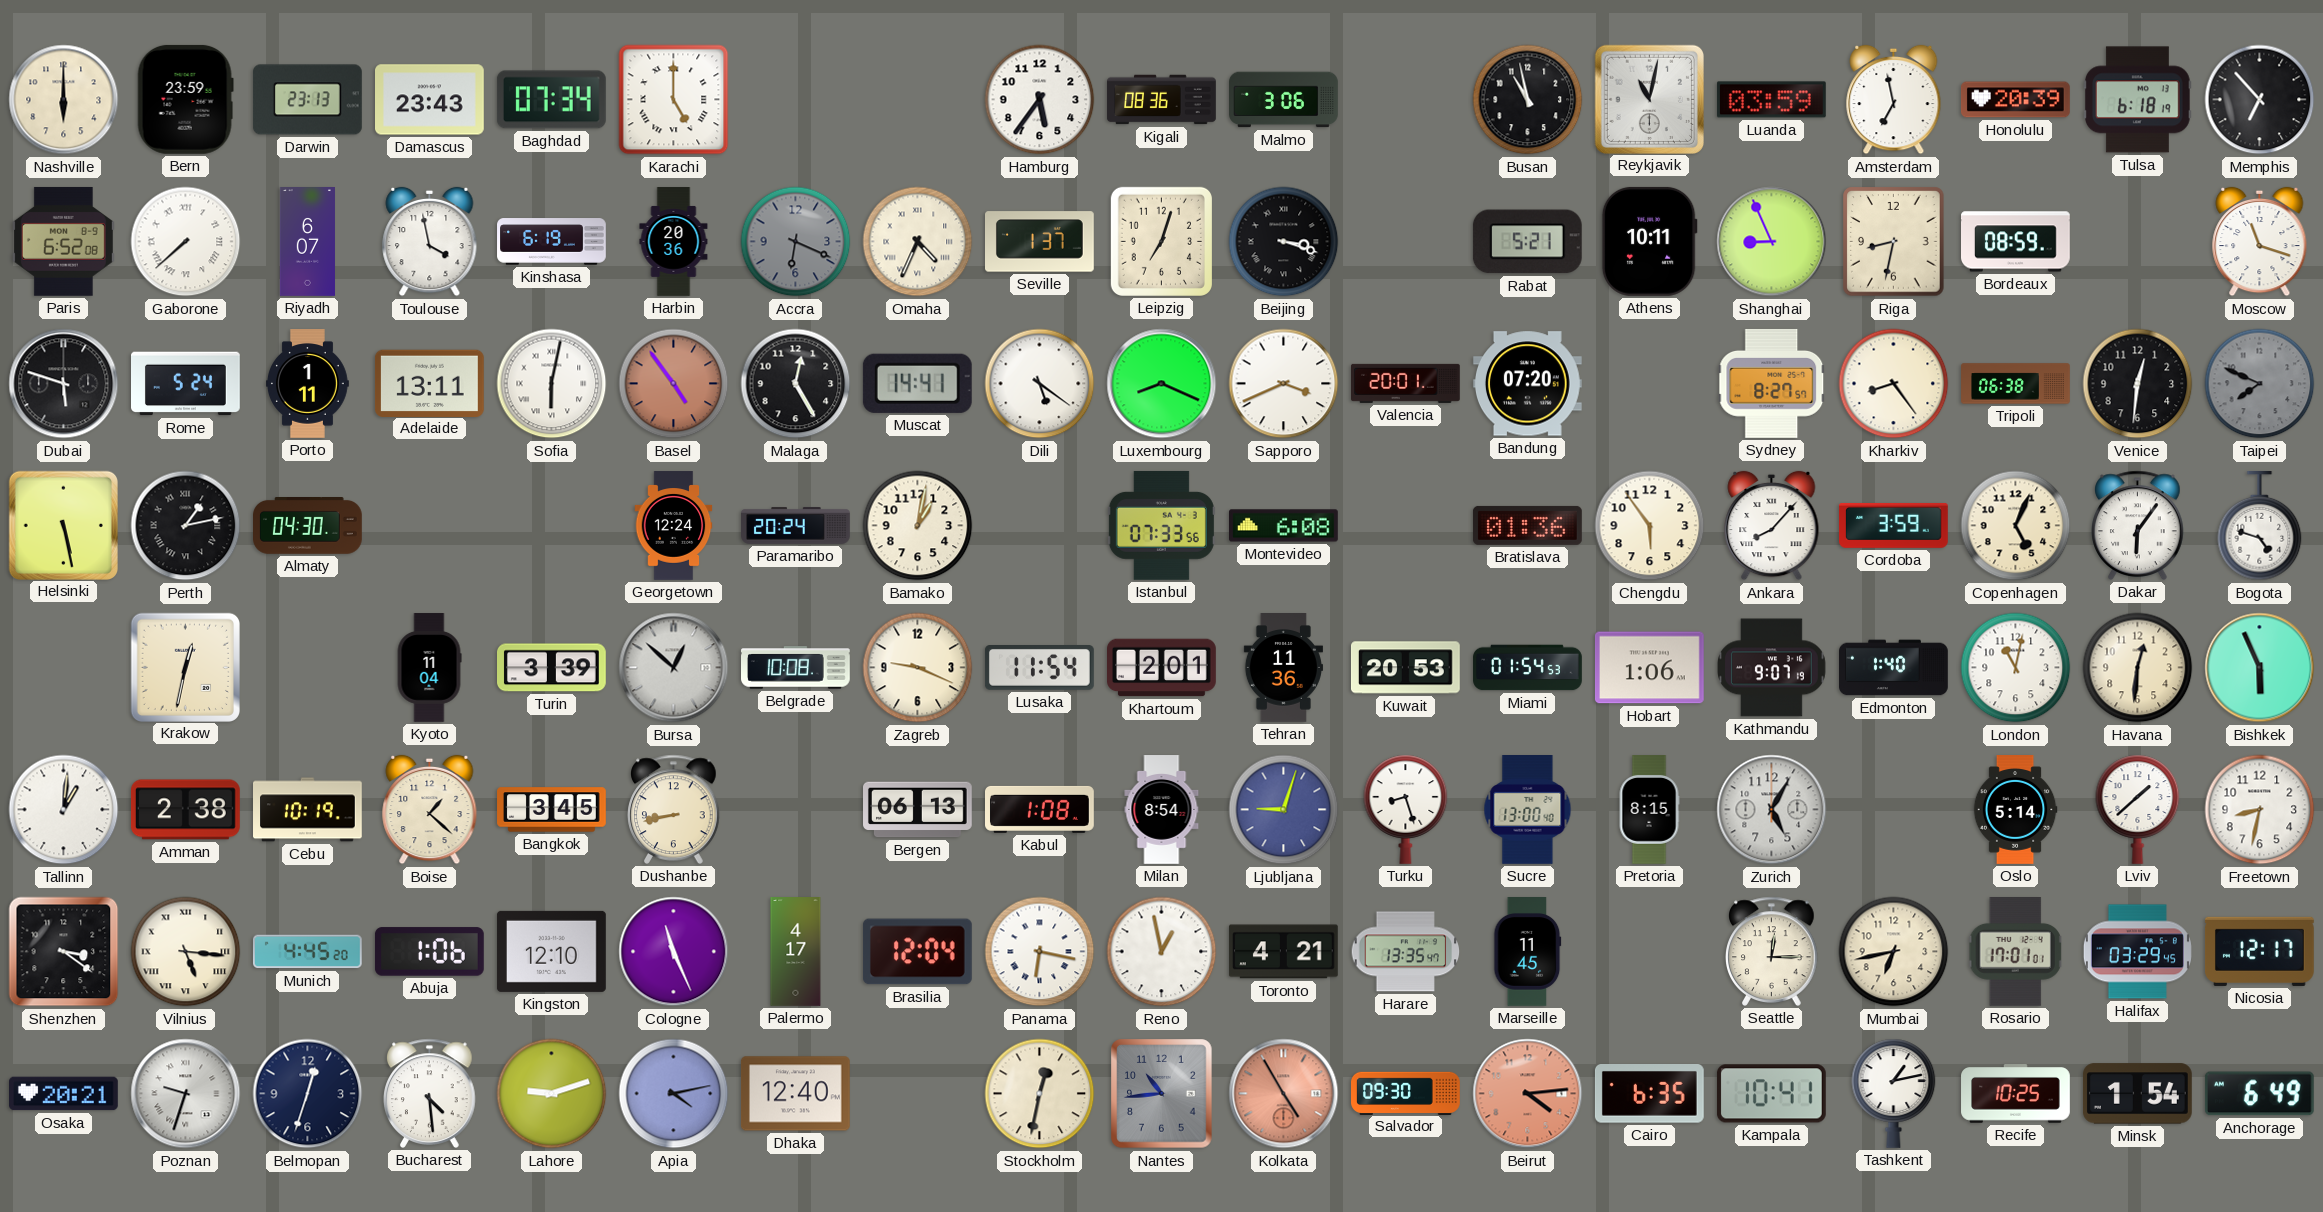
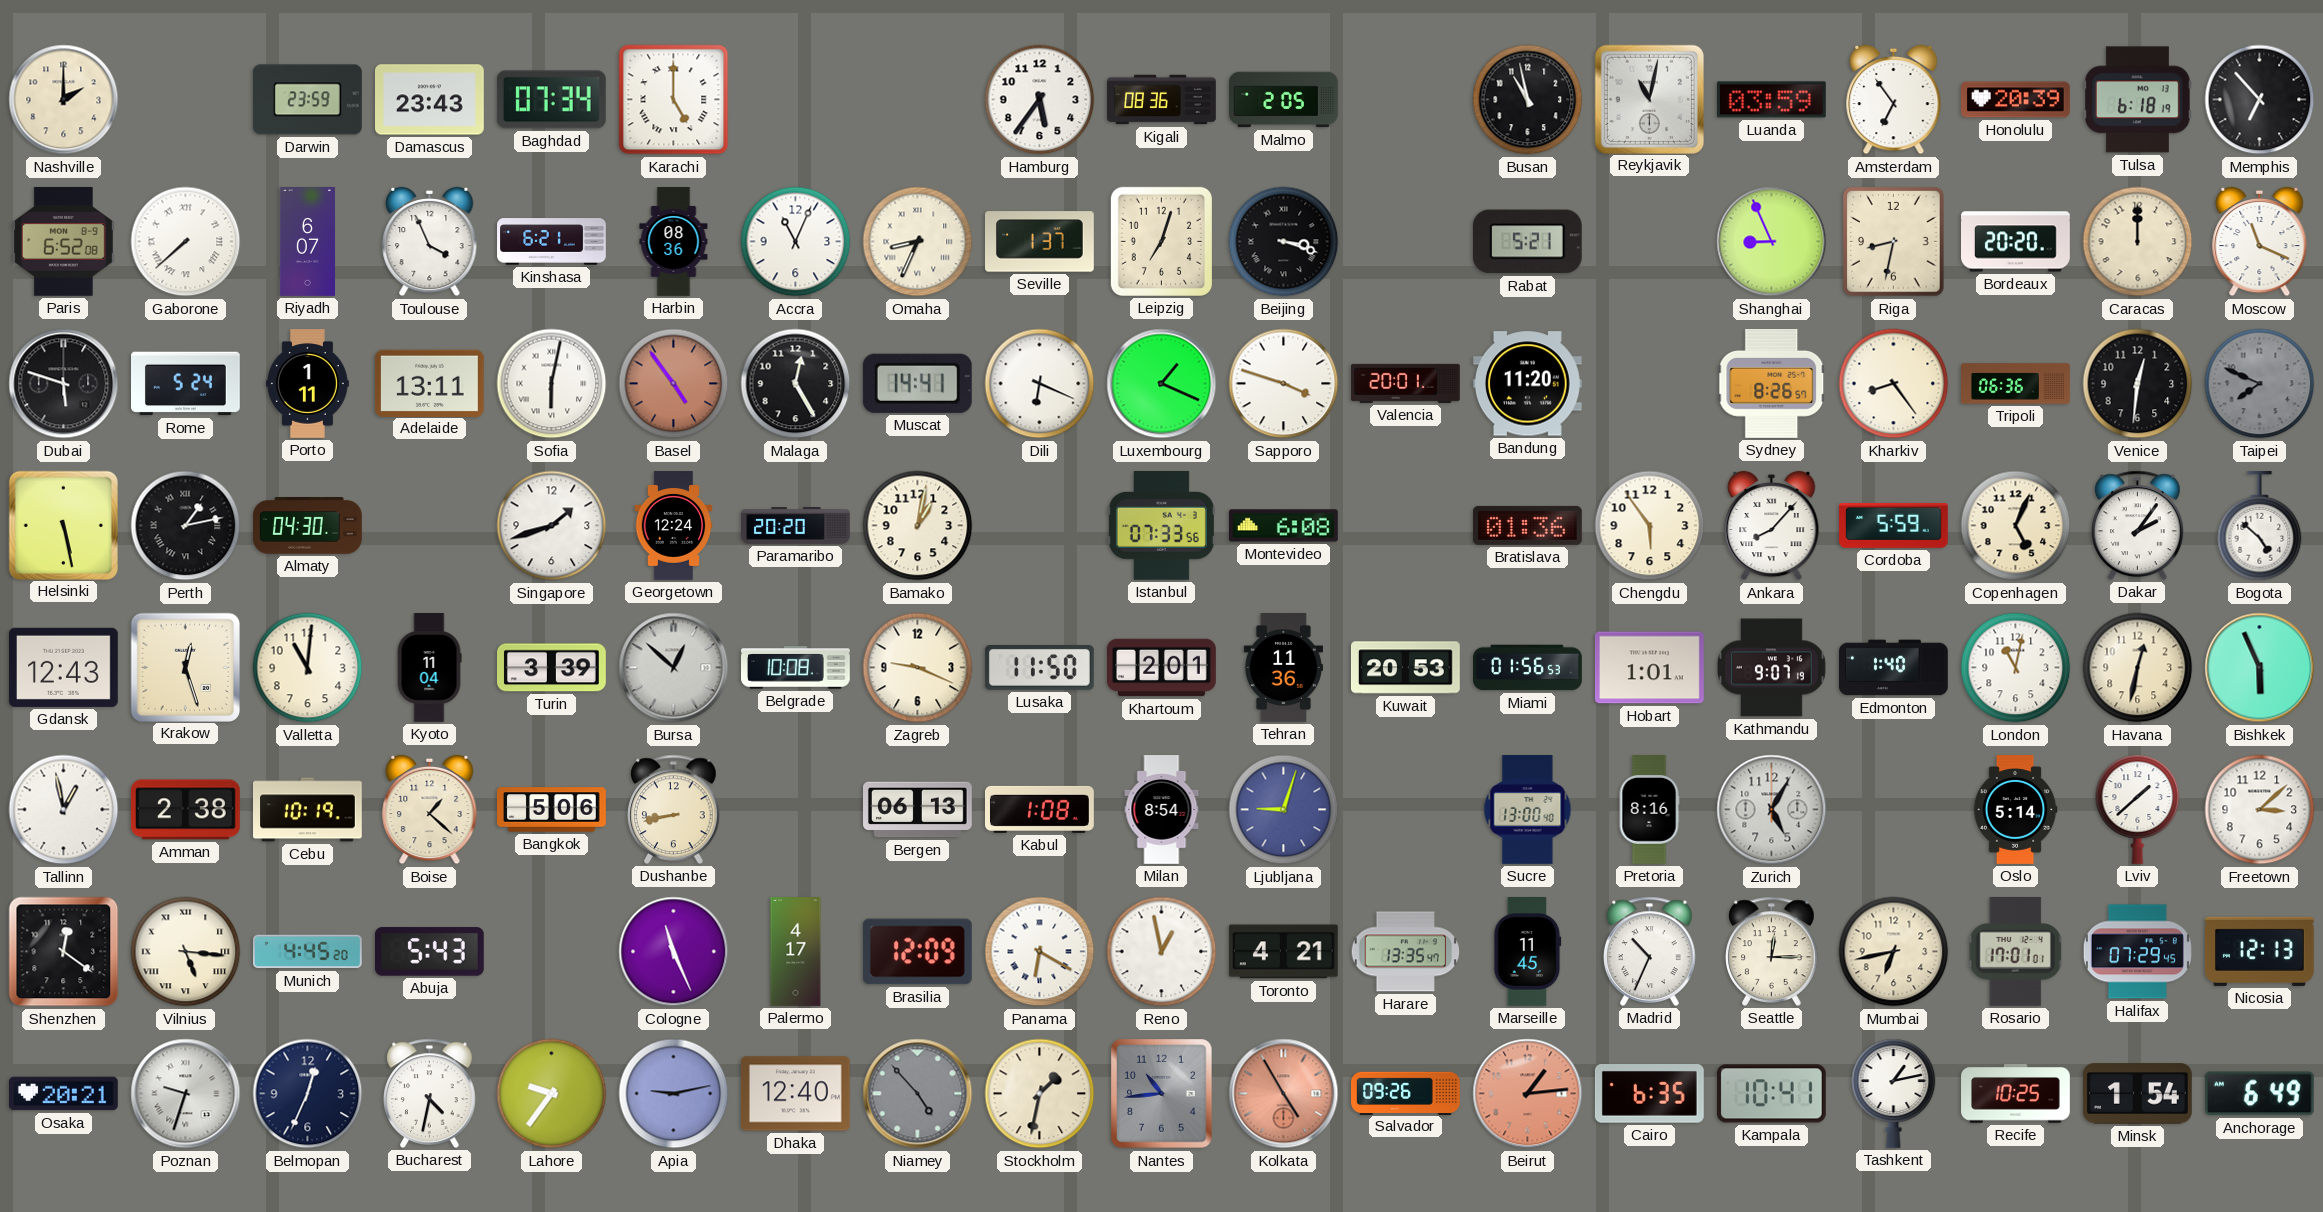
Nashville: 6:00 -> 2:00 (64, 100)
Bern: 23:59 -> none (185, 99)
Darwin: 23:13 -> 23:59 (307, 100)
Malmo: 3:06 -> 2:05 (1284, 100)
Amsterdam: 6:58 -> 6:54 (1894, 100)
Toulouse: 3:58 -> 3:56 (430, 242)
Kinshasa: 6:19 -> 6:21 (552, 242)
Harbin: 20:36 -> 08:36 (674, 242)
Accra: 6:19 -> 11:04 (796, 242)
Accra dial: grey -> white (796, 242)
Omaha: 4:34 -> 8:34 (918, 242)
Athens: 10:11 -> none (1649, 241)
Bordeaux: 08:59 -> 20:20 (2016, 242)
Caracas: none -> 12:00 (2138, 242)
Moscow: 11:18 -> 11:19 (2260, 242)
Dili: 5:21 -> 6:19 (1040, 384)
Luxembourg: 8:19 -> 1:19 (1162, 384)
Sapporo: 3:41 -> 3:48 (1284, 384)
Bandung: 07:20 -> 11:20 (1527, 384)
Sydney: 8:27 -> 8:26 (1772, 383)
Tripoli: 06:38 -> 06:36 (2016, 384)
Singapore: none -> 1:42 (552, 526)
Paramaribo: 20:24 -> 20:20 (796, 526)
Cordoba: 3:59 -> 5:59 (1894, 526)
Dakar: 6:06 -> 2:06 (2138, 525)
Bogota: 4:48 -> 4:52 (2260, 527)
Gdansk: none -> 12:43 (64, 667)
Krakow: 12:32 -> 12:27 (185, 667)
Valletta: none -> 11:01 (308, 668)
Lusaka: 11:54 -> 11:50 (1040, 668)
Miami: 01:54 -> 01:56 (1528, 668)
Hobart: 1:06 -> 1:01 (1649, 668)
Havana: 12:31 -> 12:32 (2138, 668)
Tallinn: 1:01 -> 12:58 (64, 810)
Bangkok: 3:45 -> 5:06 (552, 810)
Turku: 8:27 -> none (1406, 809)
Pretoria: 8:15 -> 8:16 (1649, 810)
Freetown: 8:32 -> 3:08 (2260, 810)
Shenzhen: 3:21 -> 12:21 (64, 952)
Abuja: 1:06 -> 5:43 (429, 952)
Kingston: 12:10 -> none (551, 951)
Brasilia: 12:04 -> 12:09 (917, 952)
Panama: 6:17 -> 6:20 (1040, 952)
Madrid: none -> 10:34 (1650, 951)
Halifax: 03:29 -> 07:29 (2137, 952)
Nicosia: 12:17 -> 12:13 (2259, 951)
Belmopan: 12:33 -> 12:34 (308, 1094)
Bucharest: 4:29 -> 4:32 (430, 1093)
Lahore: 9:12 -> 9:36 (552, 1094)
Apia: 4:13 -> 9:13 (674, 1094)
Niamey: none -> 4:53 (918, 1094)
Stockholm: 12:32 -> 1:32 (1040, 1094)
Salvador: 09:30 -> 09:26 (1406, 1093)
Beirut: 4:14 -> 1:14 (1528, 1094)
